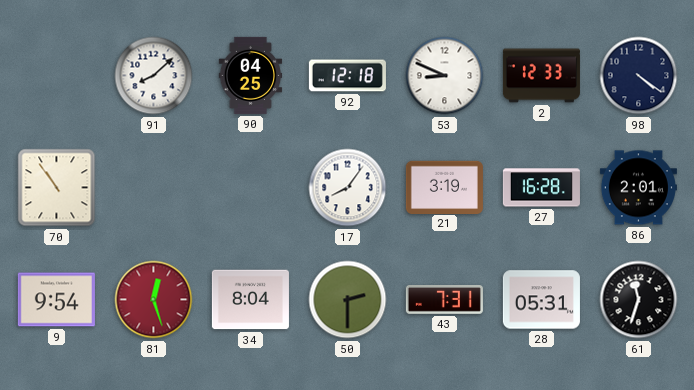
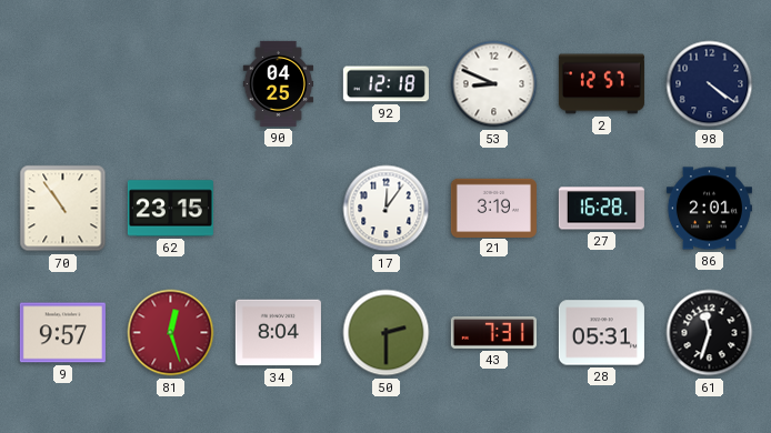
91: 8:08 -> none (154, 76)
2: 12:33 -> 12:57 (601, 84)
62: none -> 23:15 (170, 209)
17: 8:06 -> 12:06 (387, 209)
9: 9:54 -> 9:57 (62, 333)
